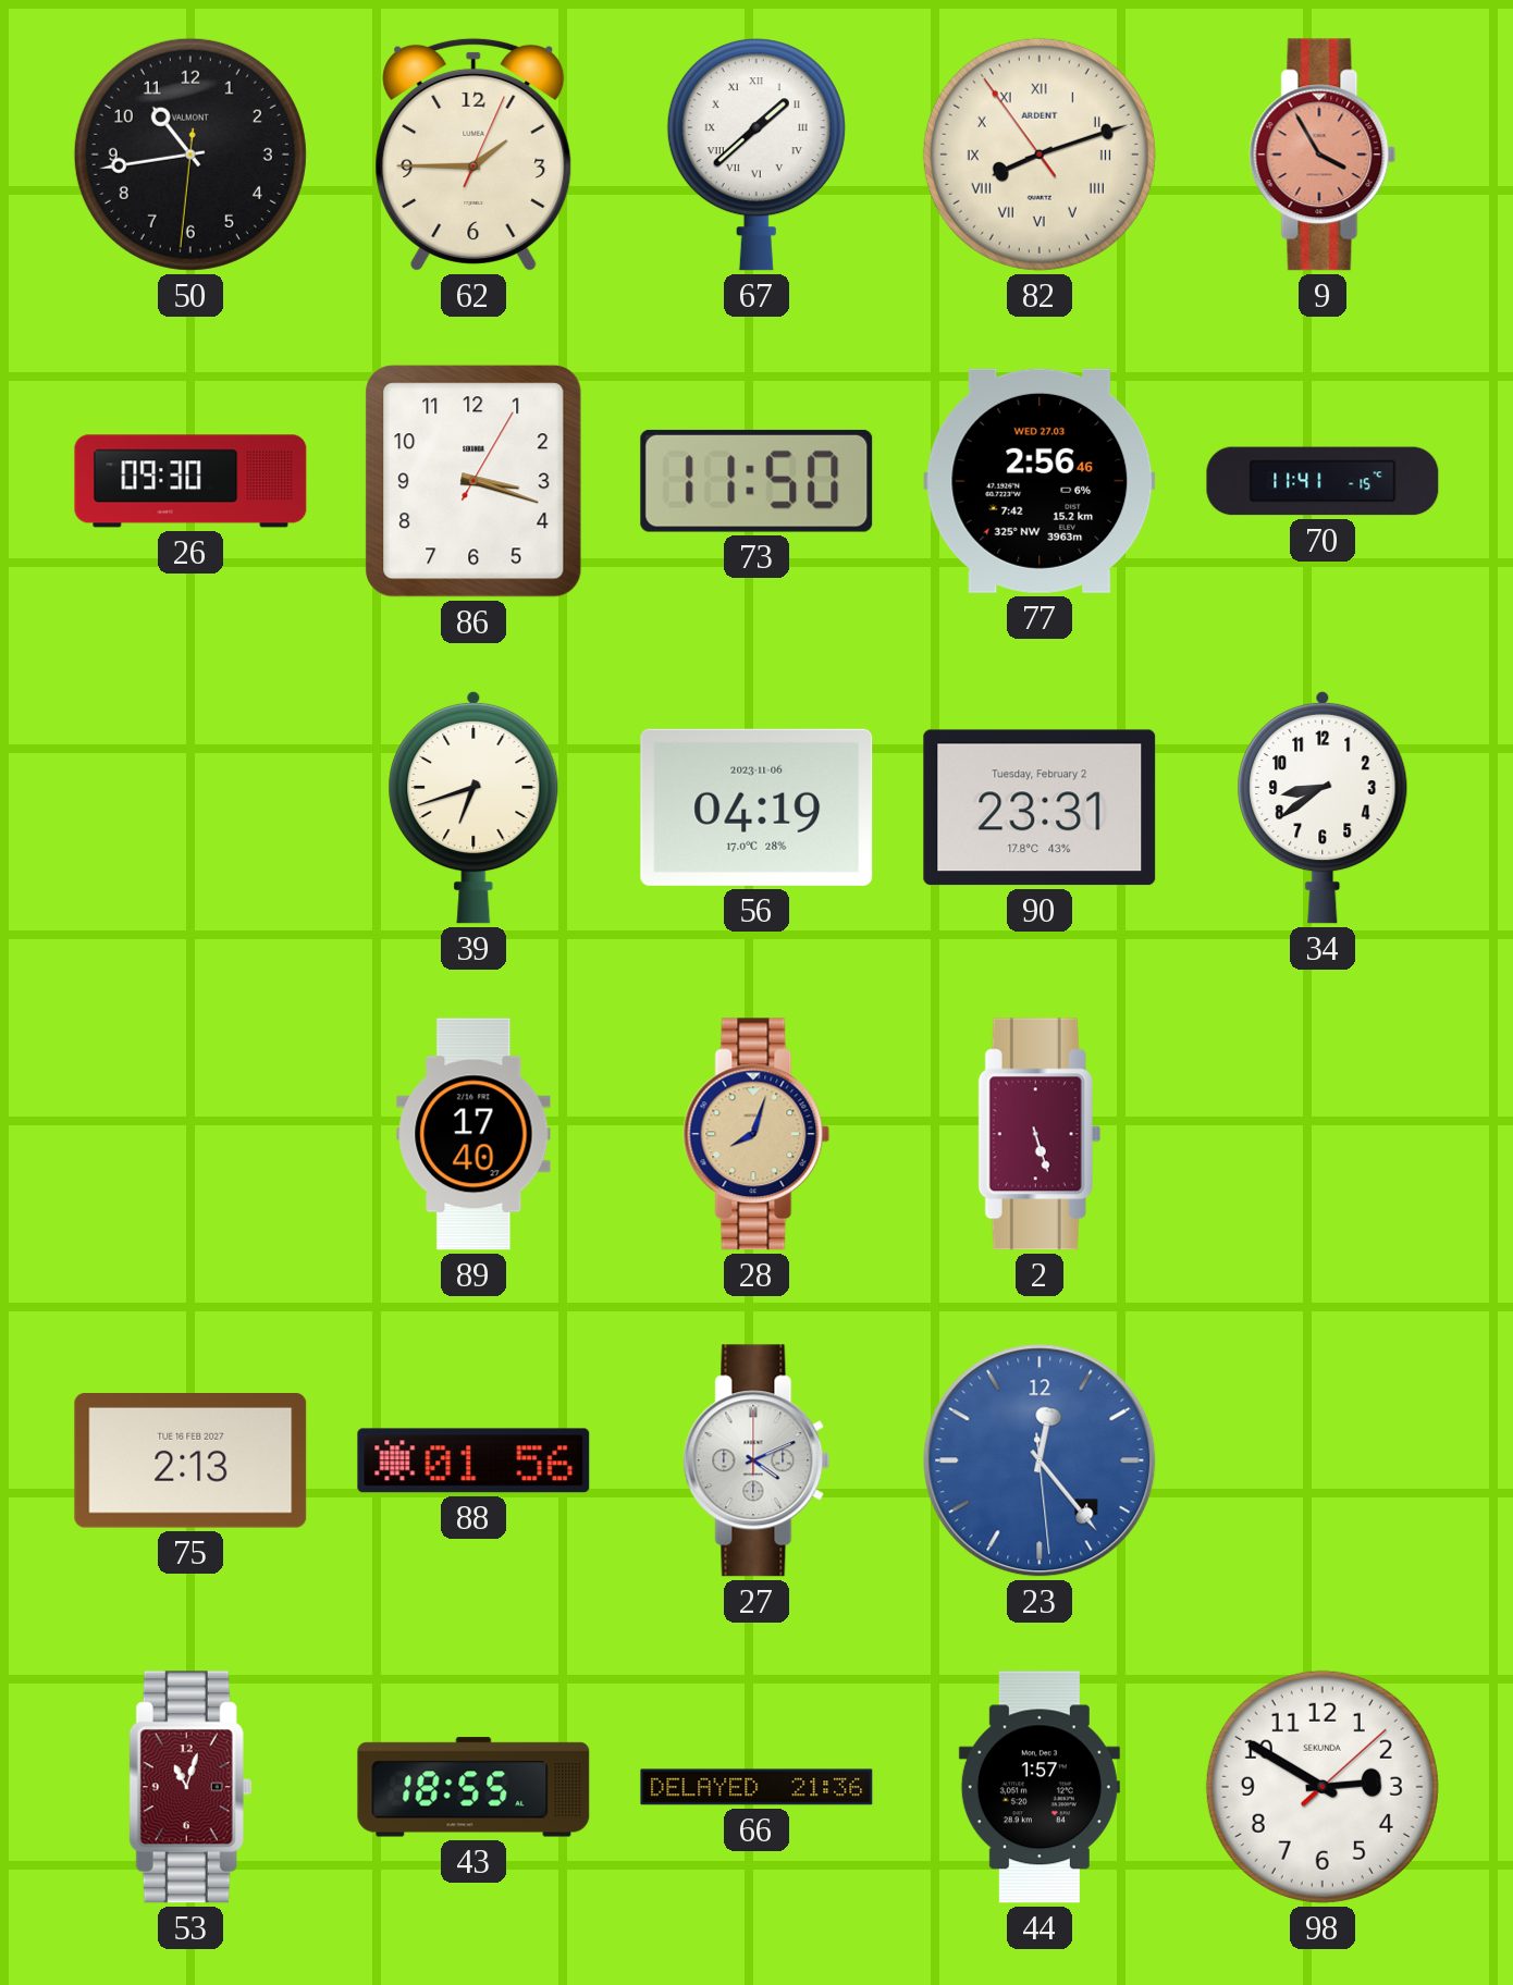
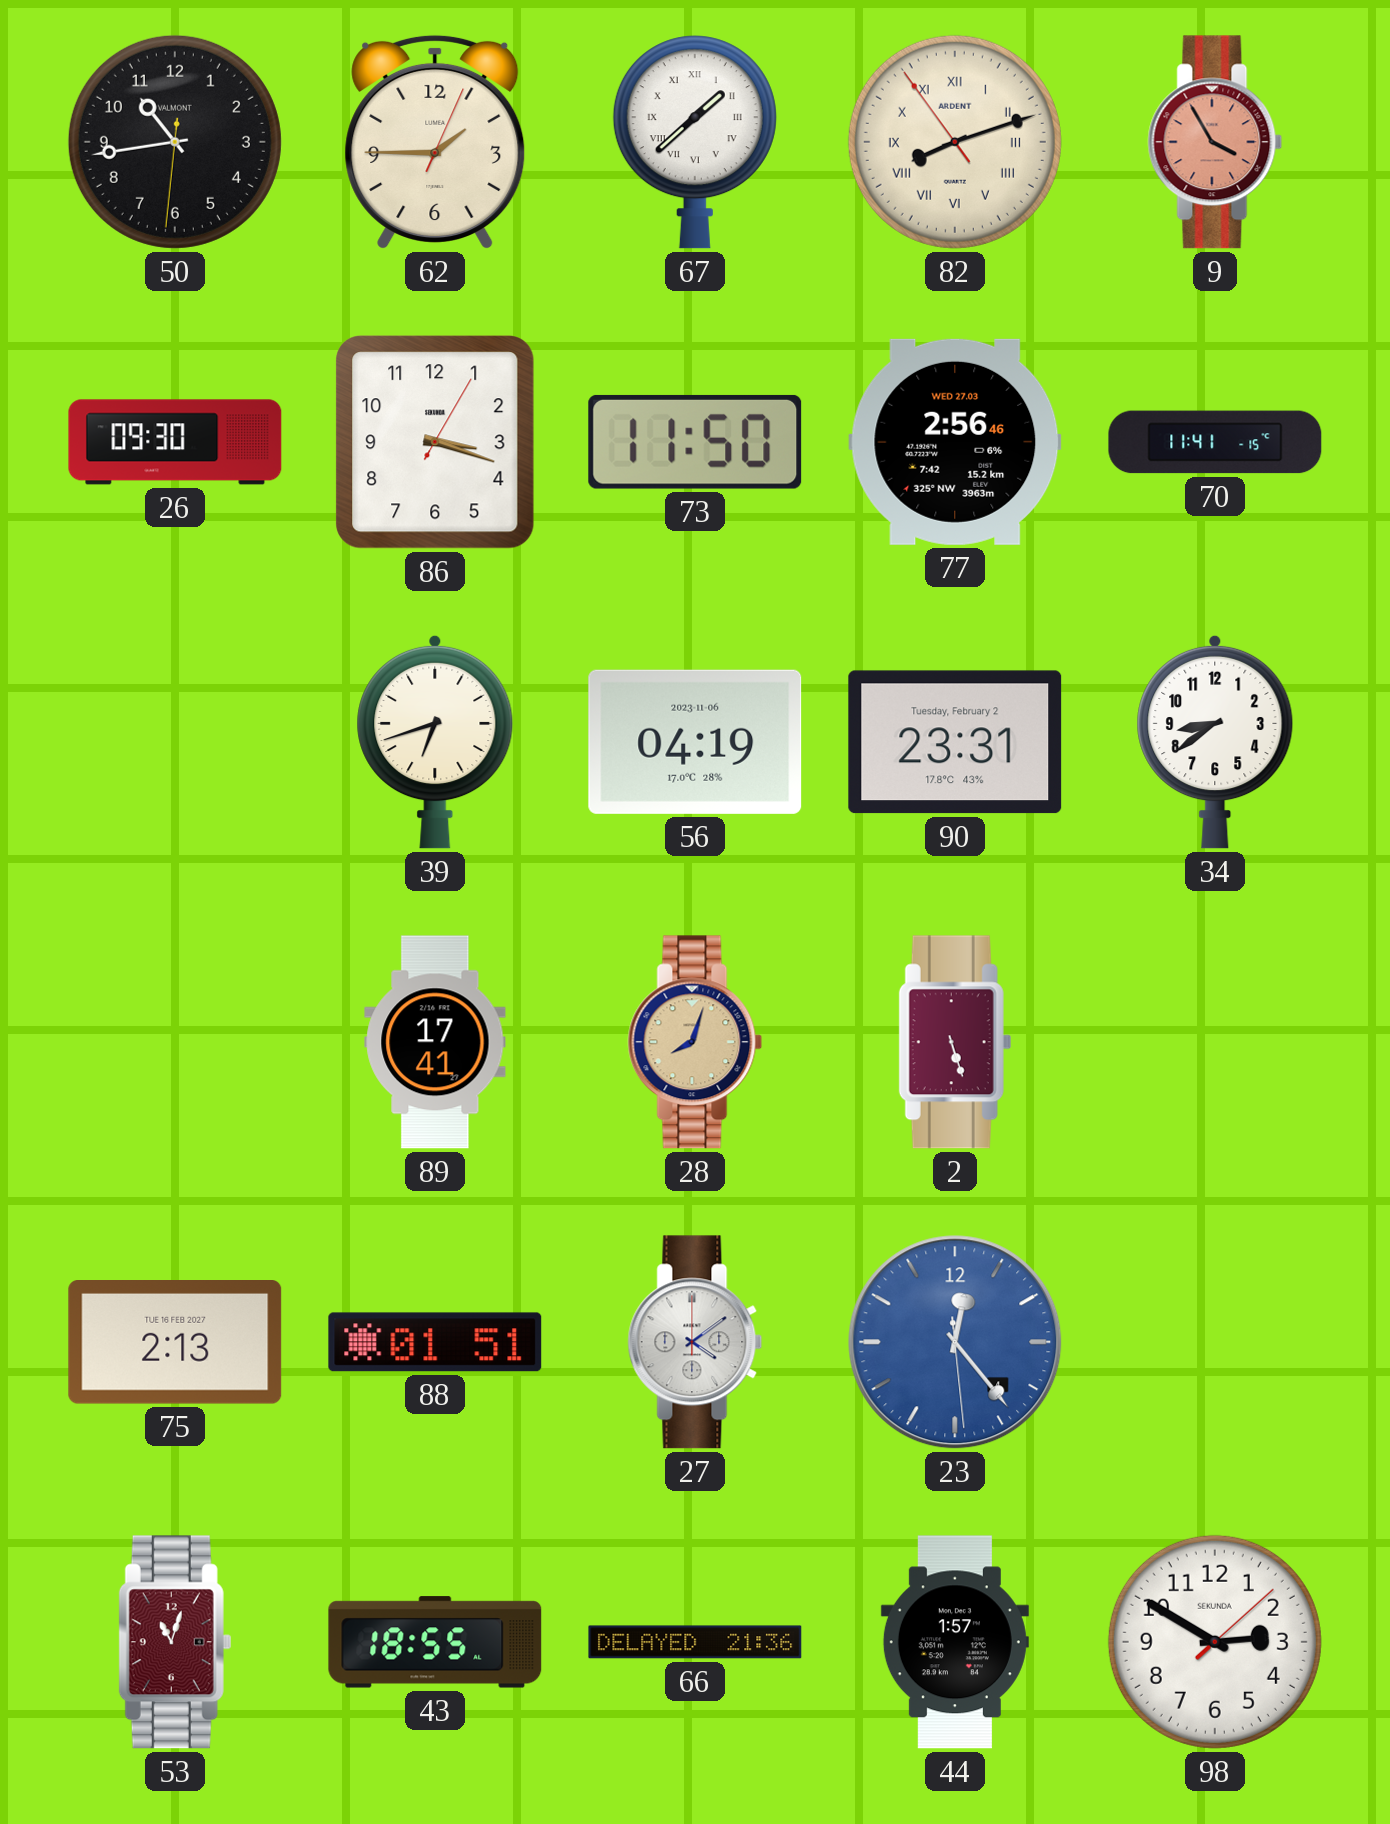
89: 17:40 -> 17:41 (435, 1042)
88: 01:56 -> 01:51 (435, 1342)
27: 4:11 -> 4:09 (695, 1342)
